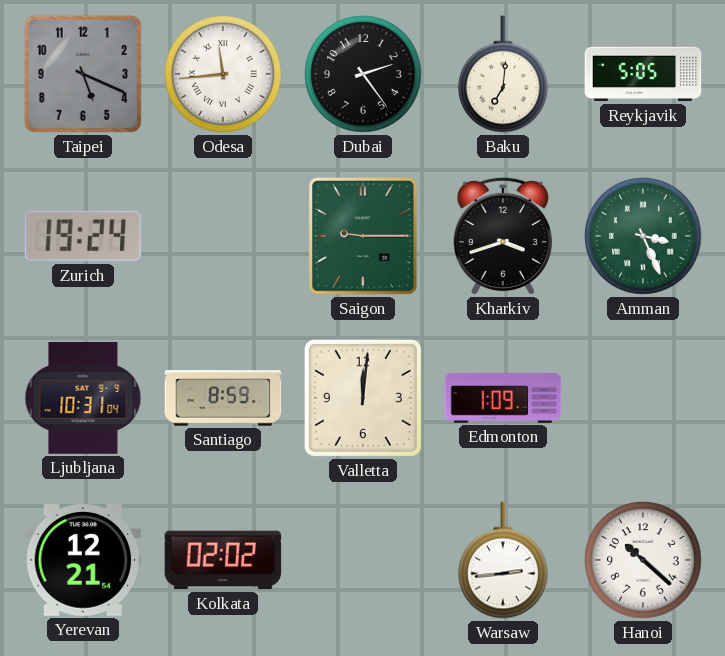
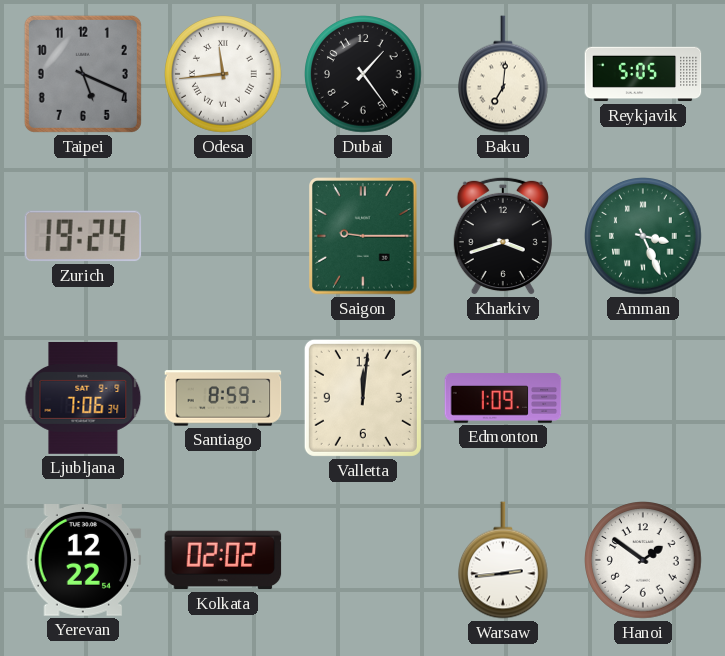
Dubai: 2:24 -> 1:24 (363, 74)
Ljubljana: 10:31 -> 7:06 (83, 399)
Yerevan: 12:21 -> 12:22 (83, 561)
Hanoi: 10:22 -> 1:51 (643, 560)
